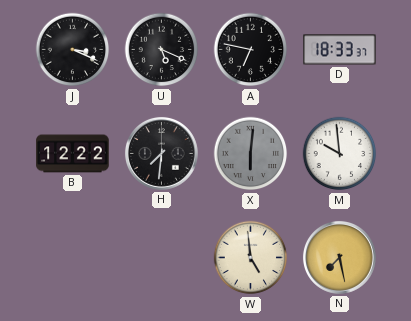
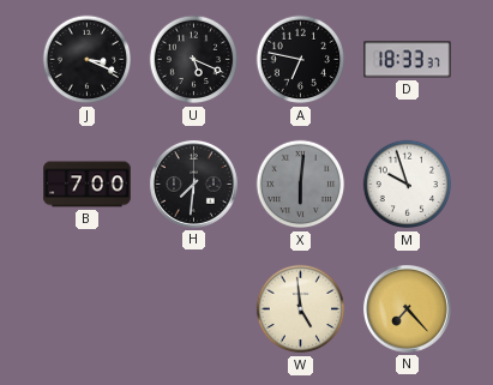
B: 12:22 -> 7:00 (88, 185)
M: 9:59 -> 9:57 (408, 185)
N: 7:28 -> 7:23 (407, 308)
